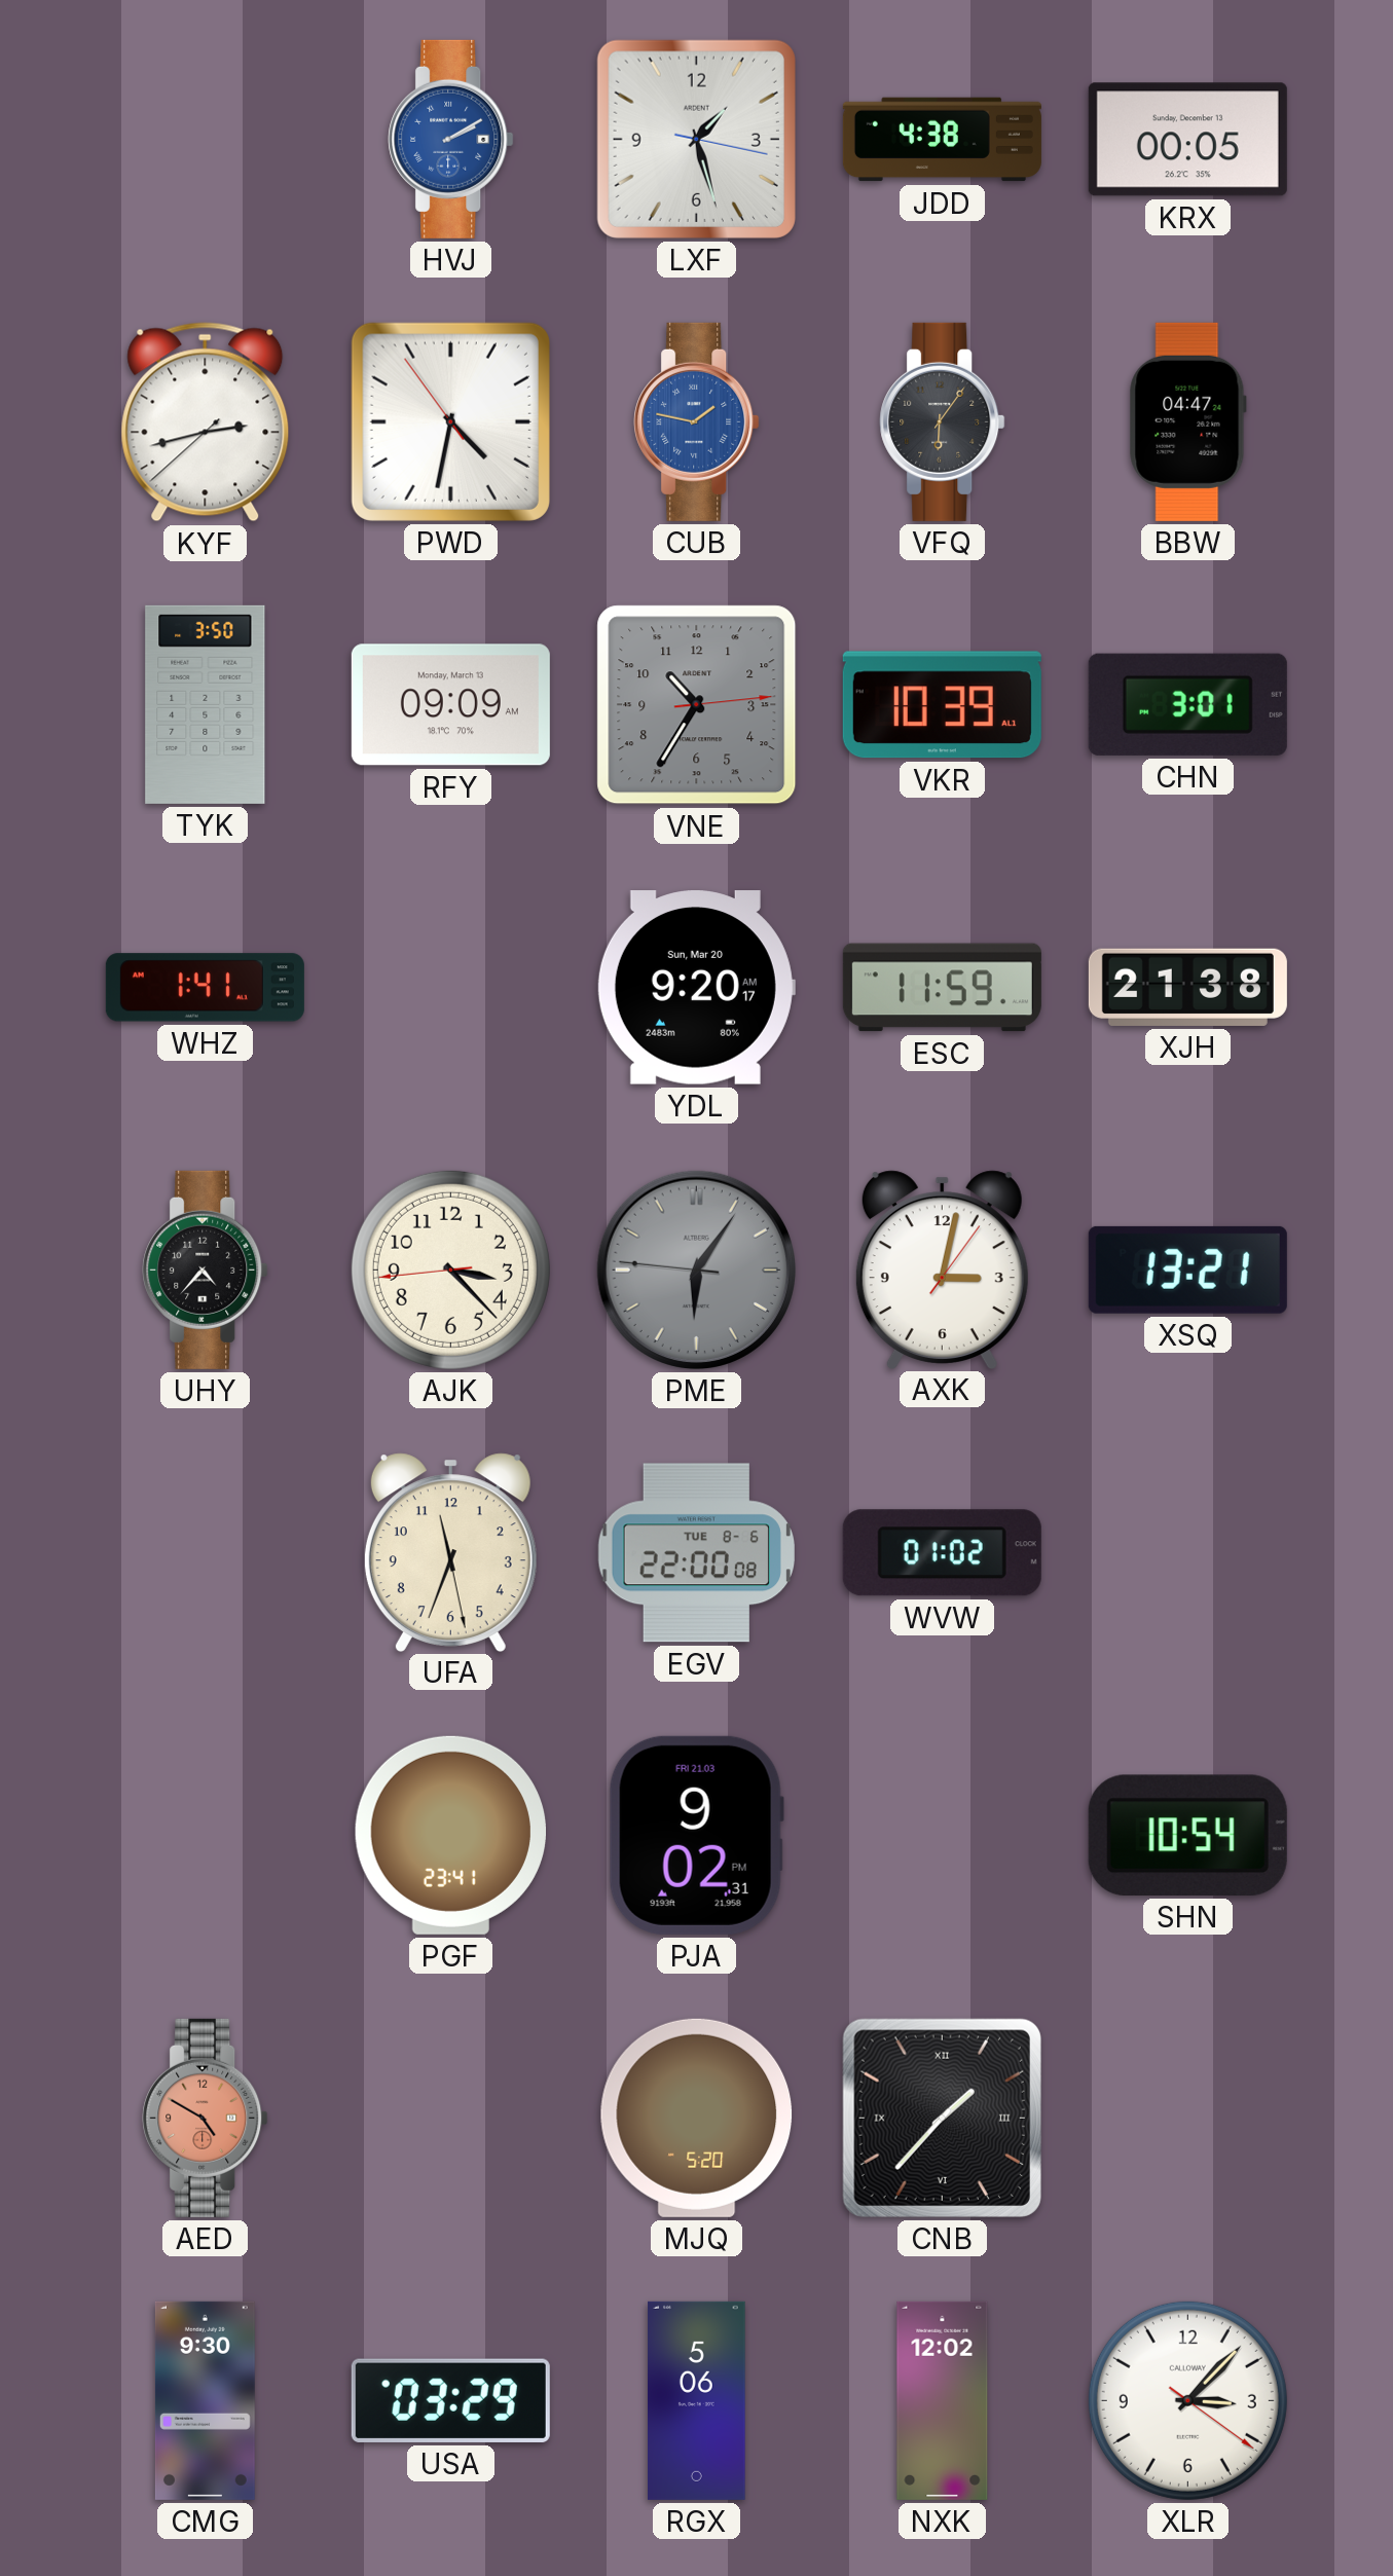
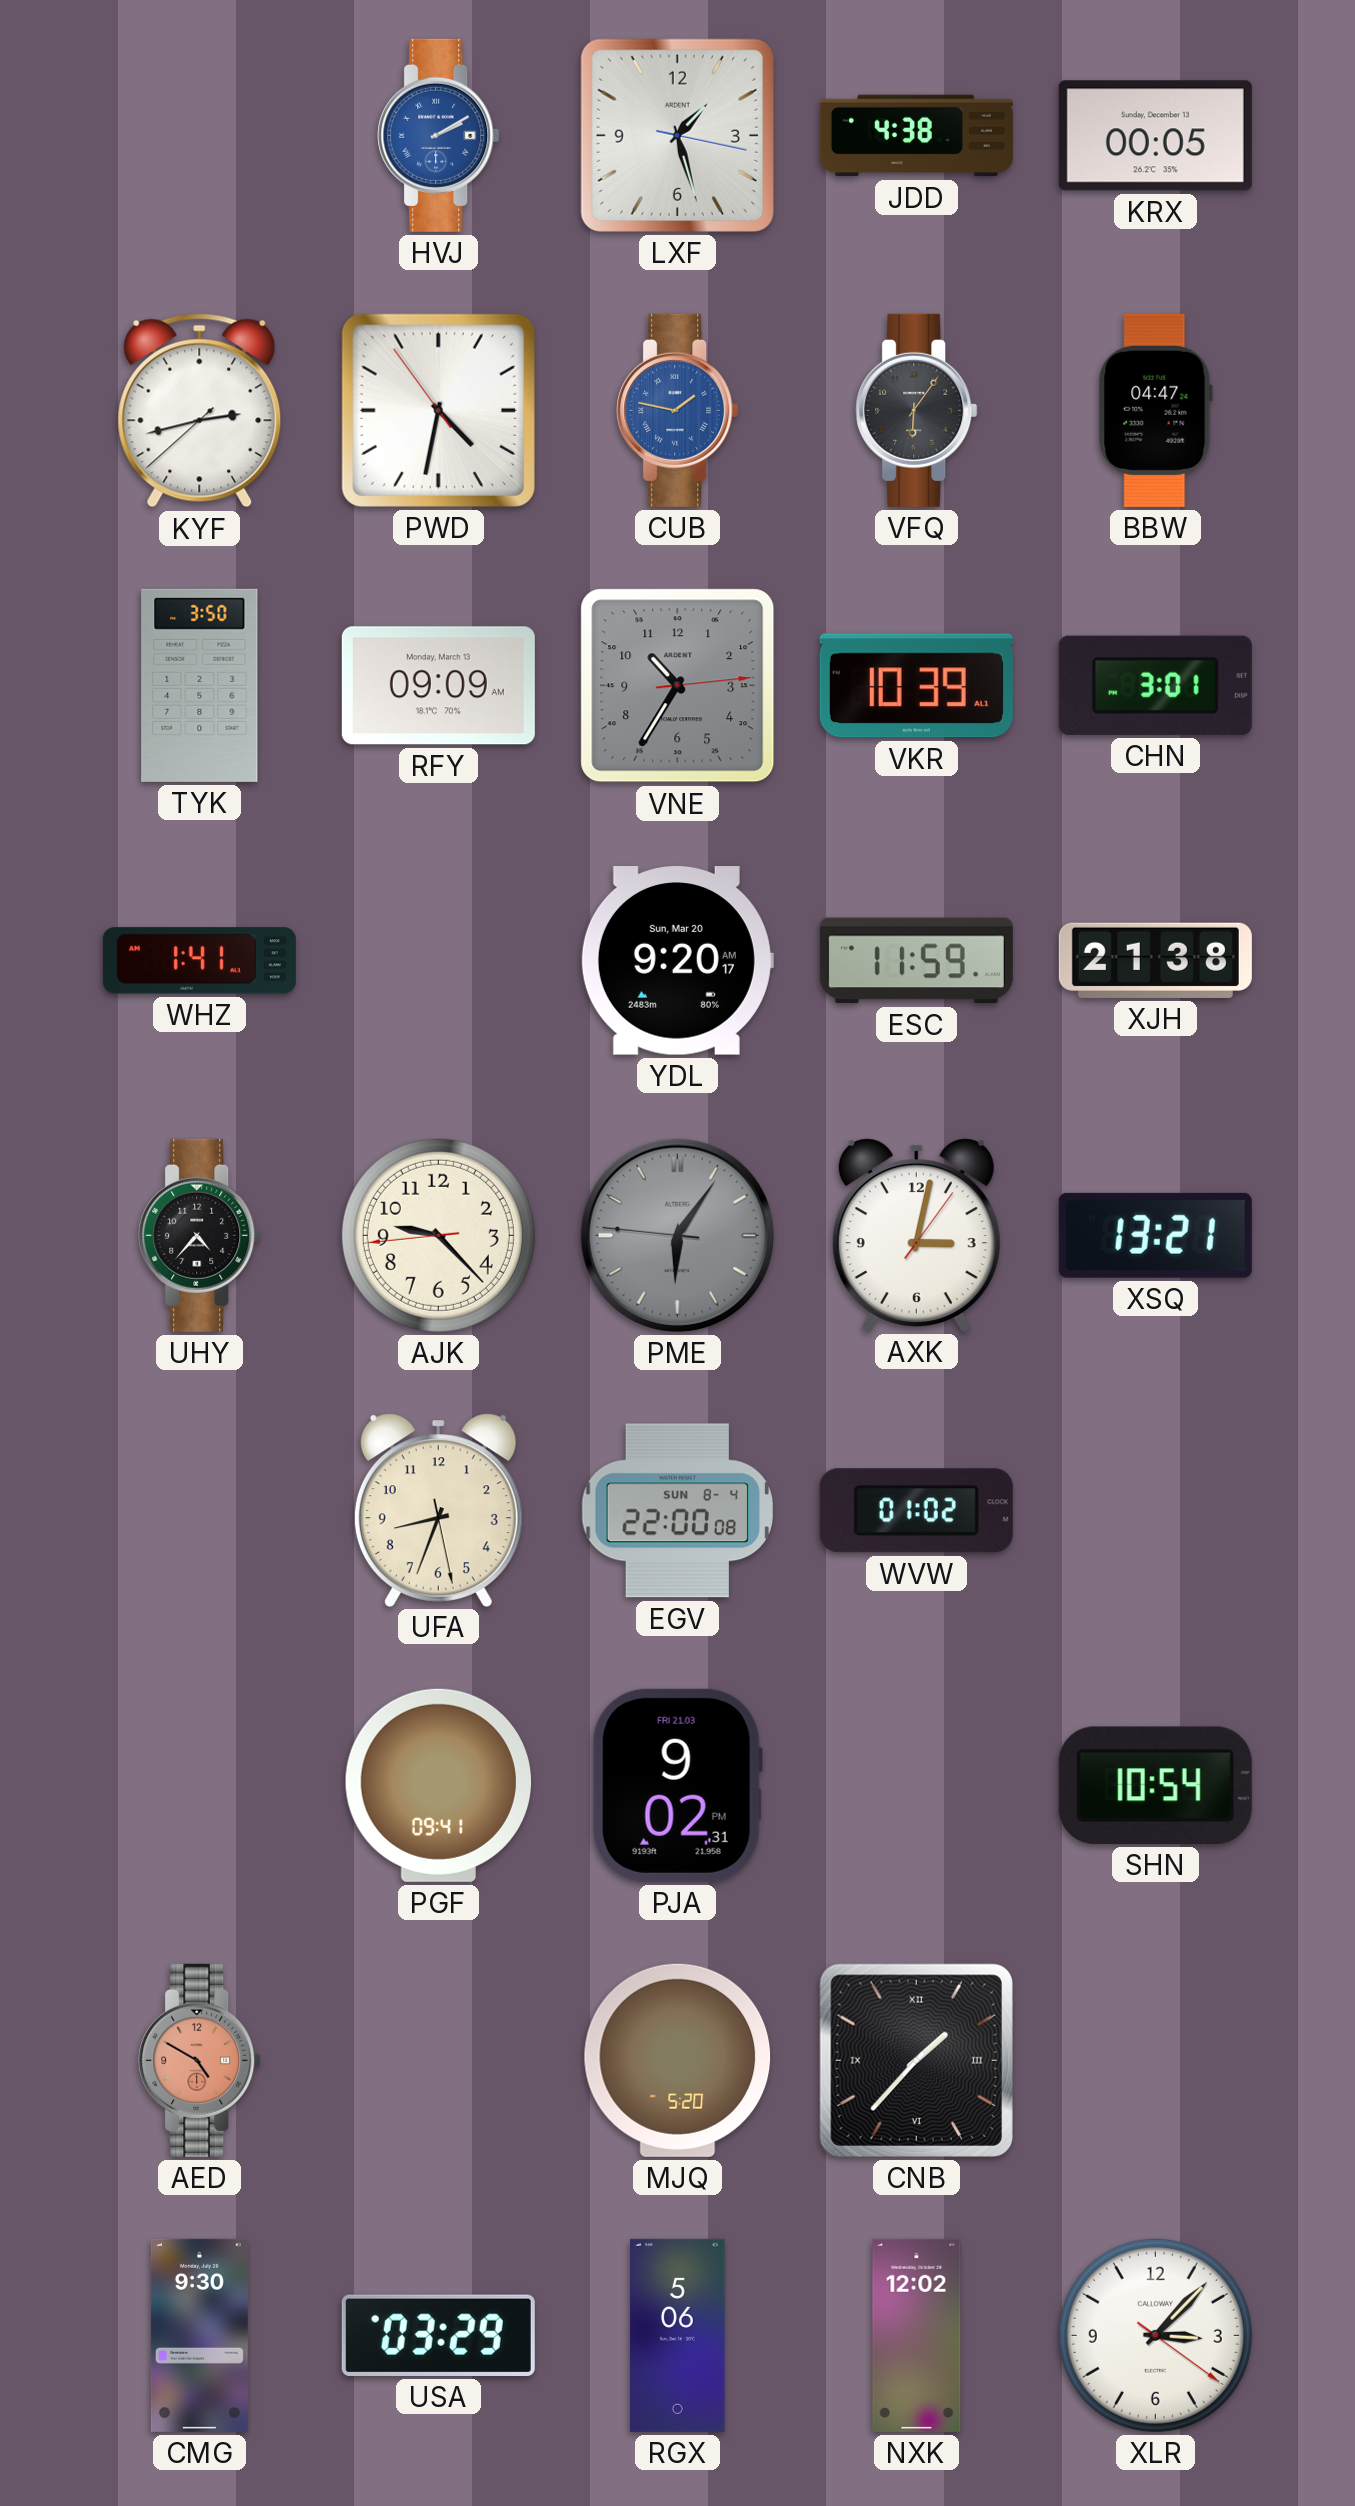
AJK: 3:22 -> 9:22 (438, 1235)
UFA: 11:33 -> 8:33 (438, 1510)
EGV date: TUE 8-6 -> SUN 8-4 (677, 1511)
PGF: 23:41 -> 09:41 (438, 1785)
